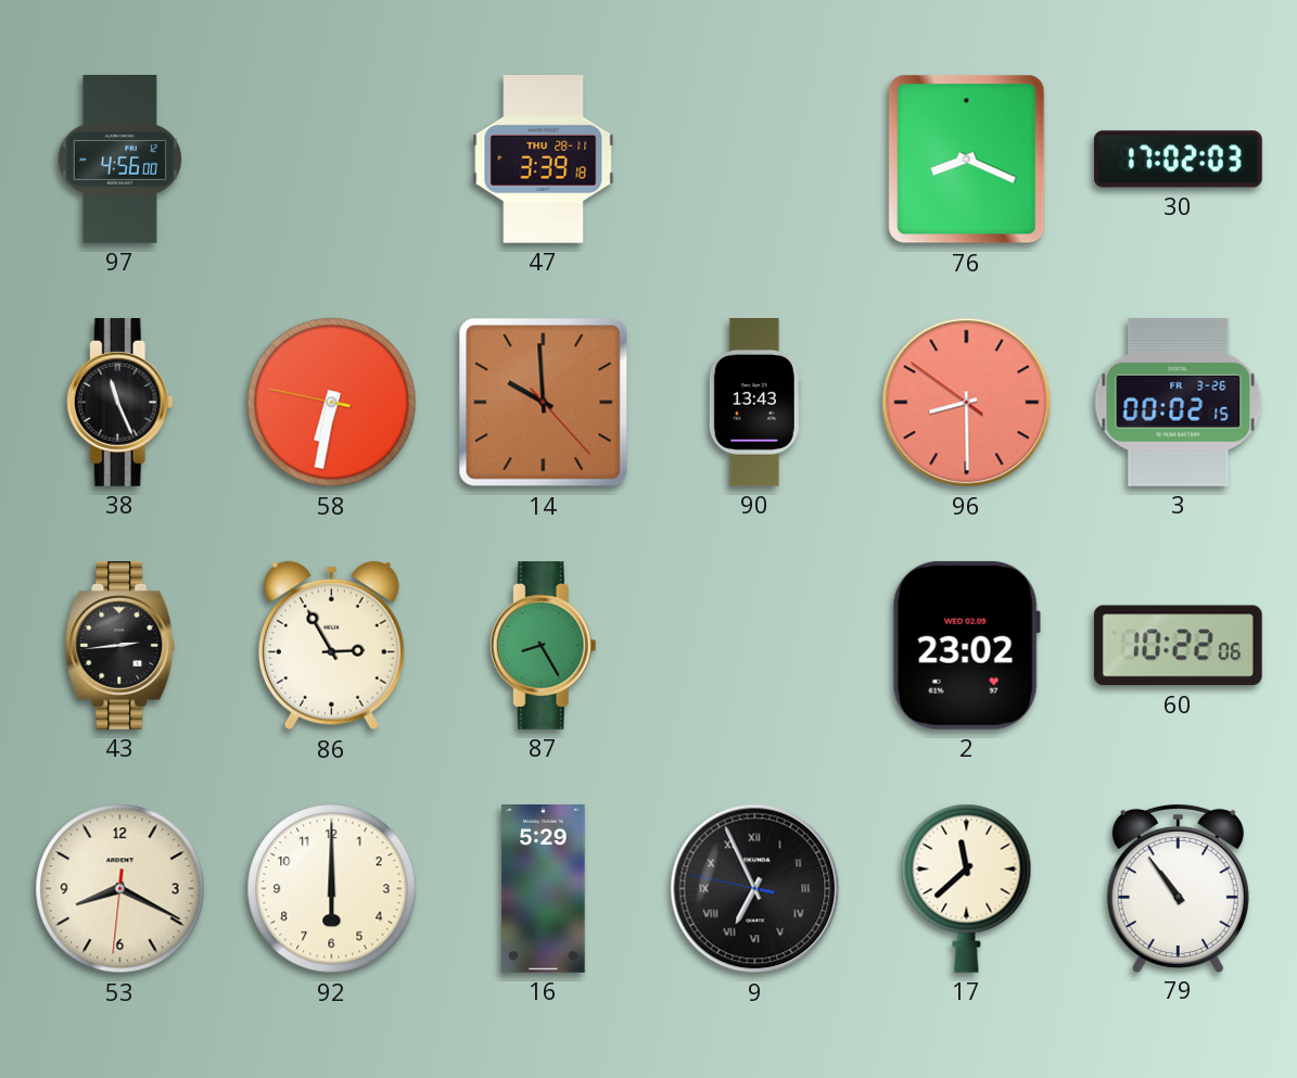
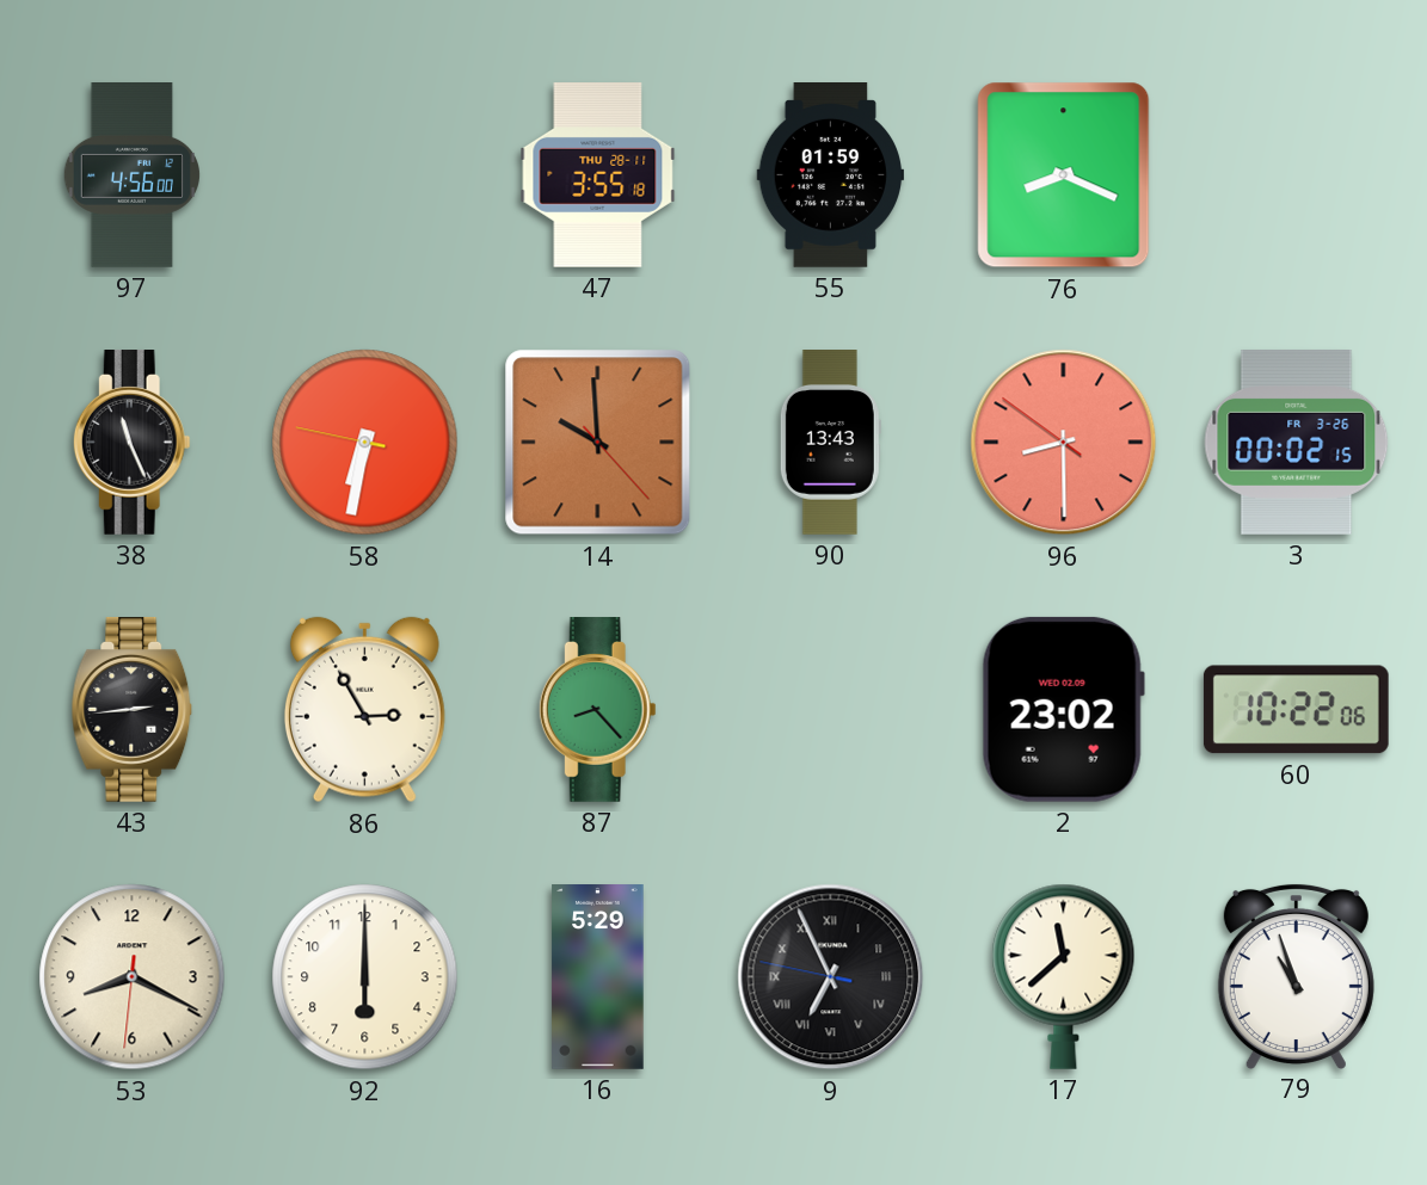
47: 3:39 -> 3:55 (598, 175)
55: none -> 01:59 (830, 175)
30: 17:02 -> none (1178, 160)
87: 8:25 -> 8:23 (597, 710)
79: 10:54 -> 10:57 (1296, 976)
